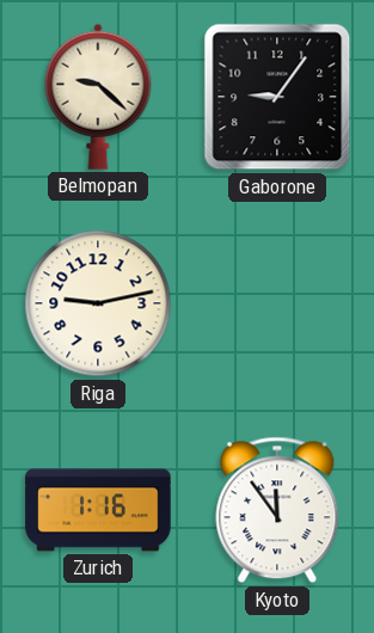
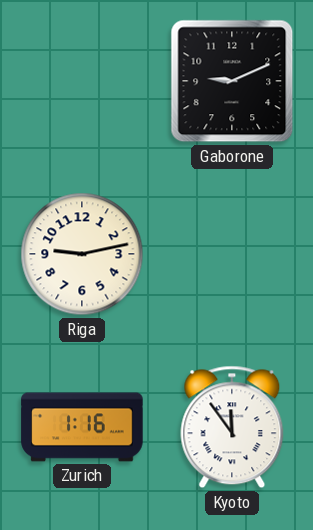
Belmopan: 9:22 -> none (98, 97)
Gaborone: 9:06 -> 9:11 (232, 81)
